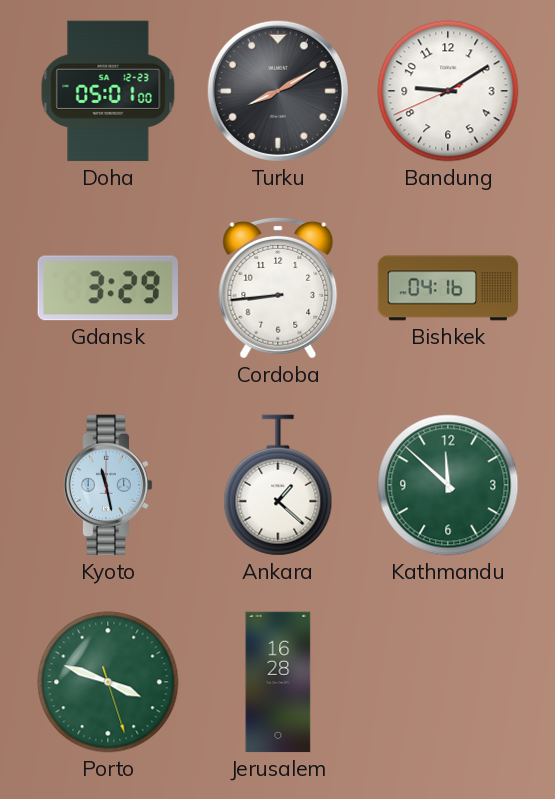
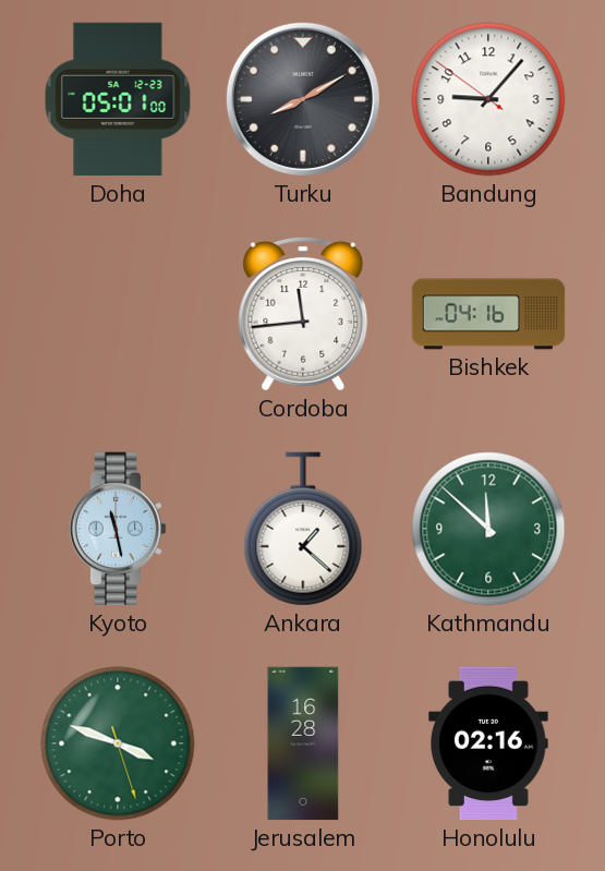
Bandung: 9:09 -> 9:06 (488, 99)
Gdansk: 3:29 -> none (108, 288)
Cordoba: 8:44 -> 11:44 (303, 314)
Honolulu: none -> 02:16 (489, 743)
